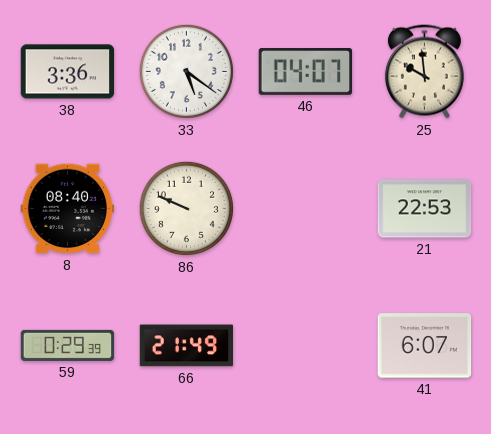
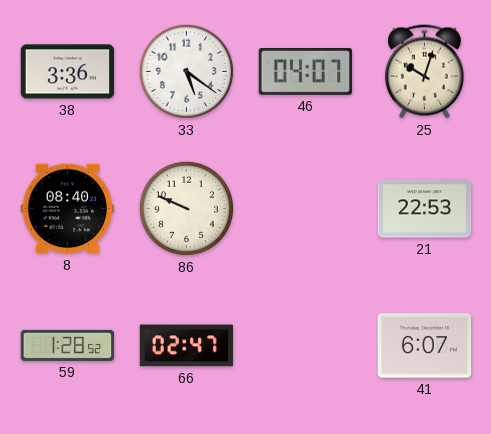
25: 9:59 -> 10:03 (424, 72)
59: 0:29 -> 1:28 (68, 345)
66: 21:49 -> 02:47 (187, 346)
